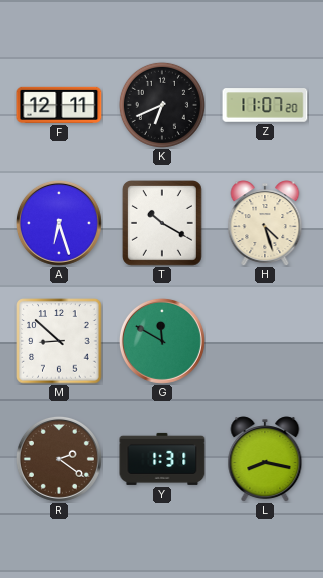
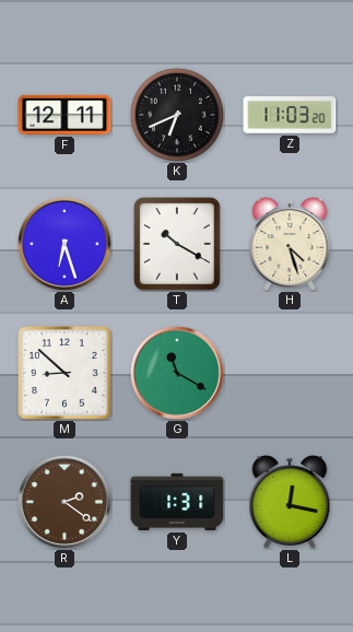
Z: 11:07 -> 11:03 (290, 115)
G: 11:50 -> 11:20 (177, 373)
L: 8:17 -> 12:17 (290, 502)
